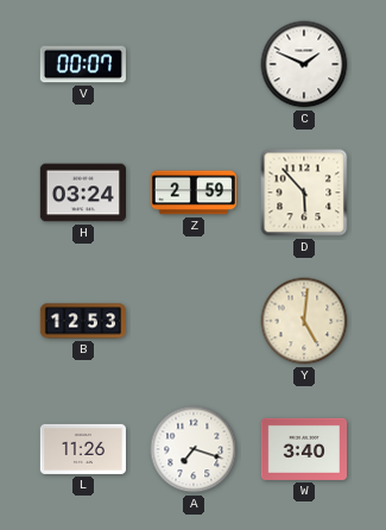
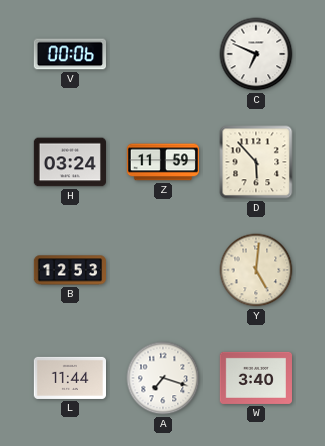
V: 00:07 -> 00:06 (69, 54)
C: 1:49 -> 6:49 (256, 54)
Z: 2:59 -> 11:59 (162, 162)
L: 11:26 -> 11:44 (69, 378)
